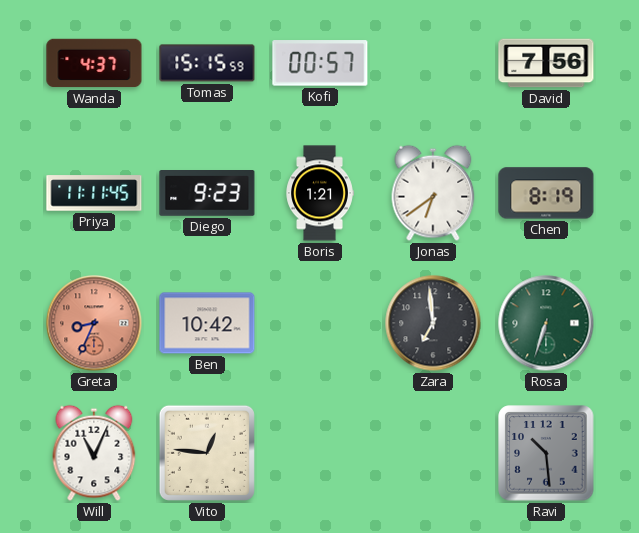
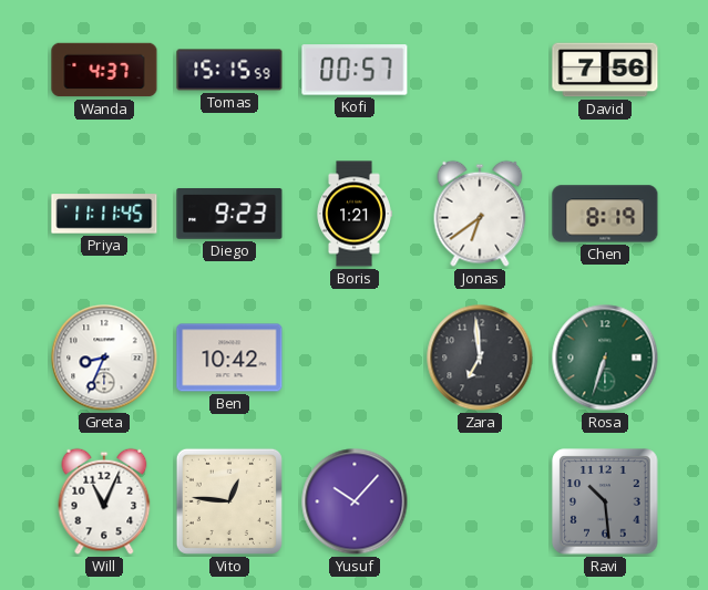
Greta dial: salmon -> white (104, 358)
Yusuf: none -> 10:07 (355, 501)
